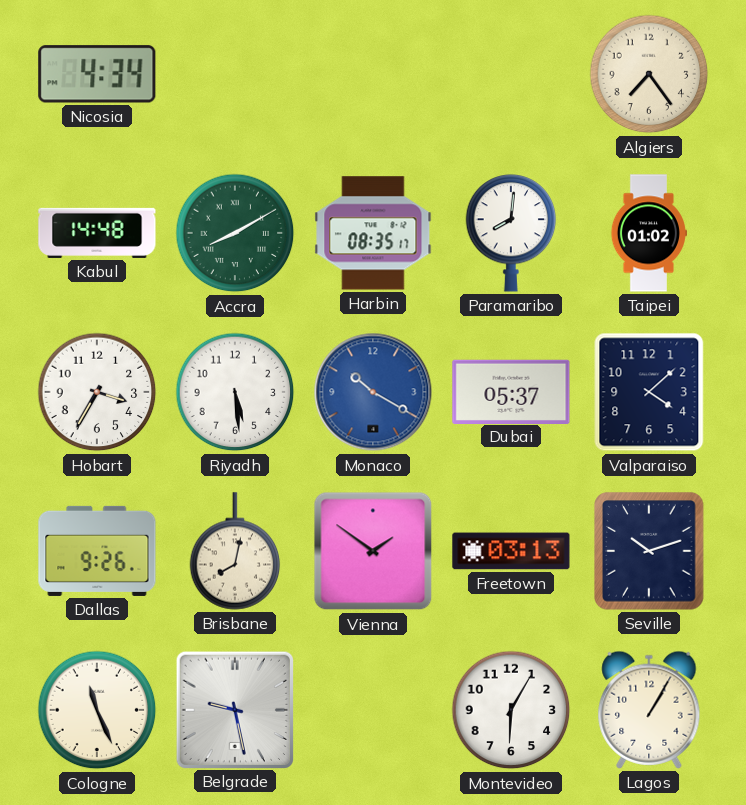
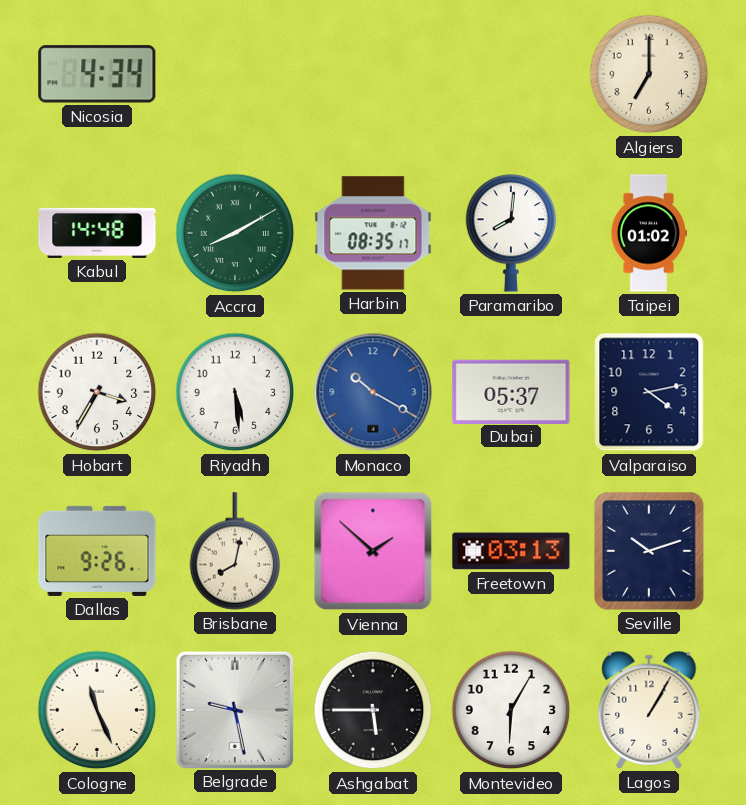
Algiers: 7:24 -> 7:00 (649, 74)
Valparaiso: 4:08 -> 4:13 (649, 392)
Vienna: 1:51 -> 1:52 (373, 551)
Ashgabat: none -> 5:45 (373, 710)
